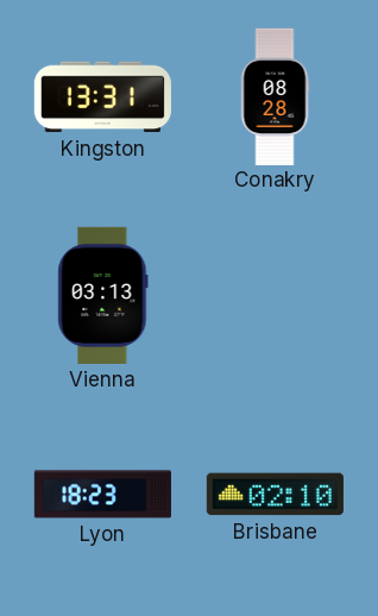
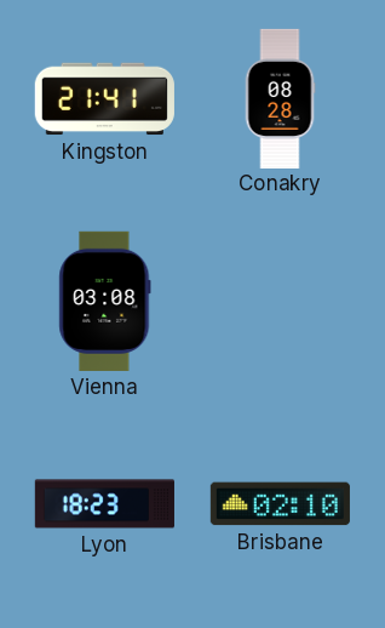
Kingston: 13:31 -> 21:41 (104, 99)
Vienna: 03:13 -> 03:08 (105, 301)
